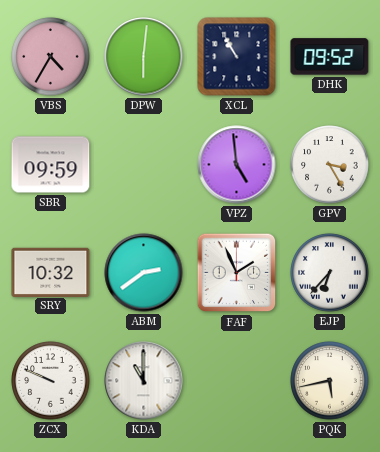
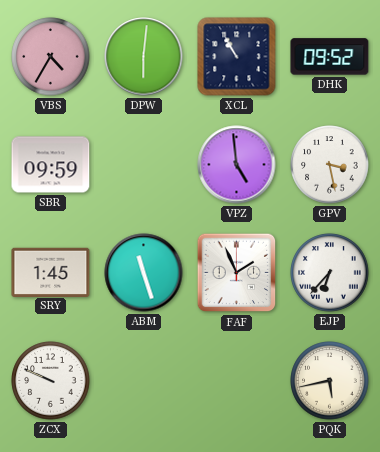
GPV: 3:25 -> 3:28 (330, 165)
SRY: 10:32 -> 1:45 (51, 272)
ABM: 2:39 -> 11:27 (144, 273)
KDA: 11:00 -> none (144, 381)
